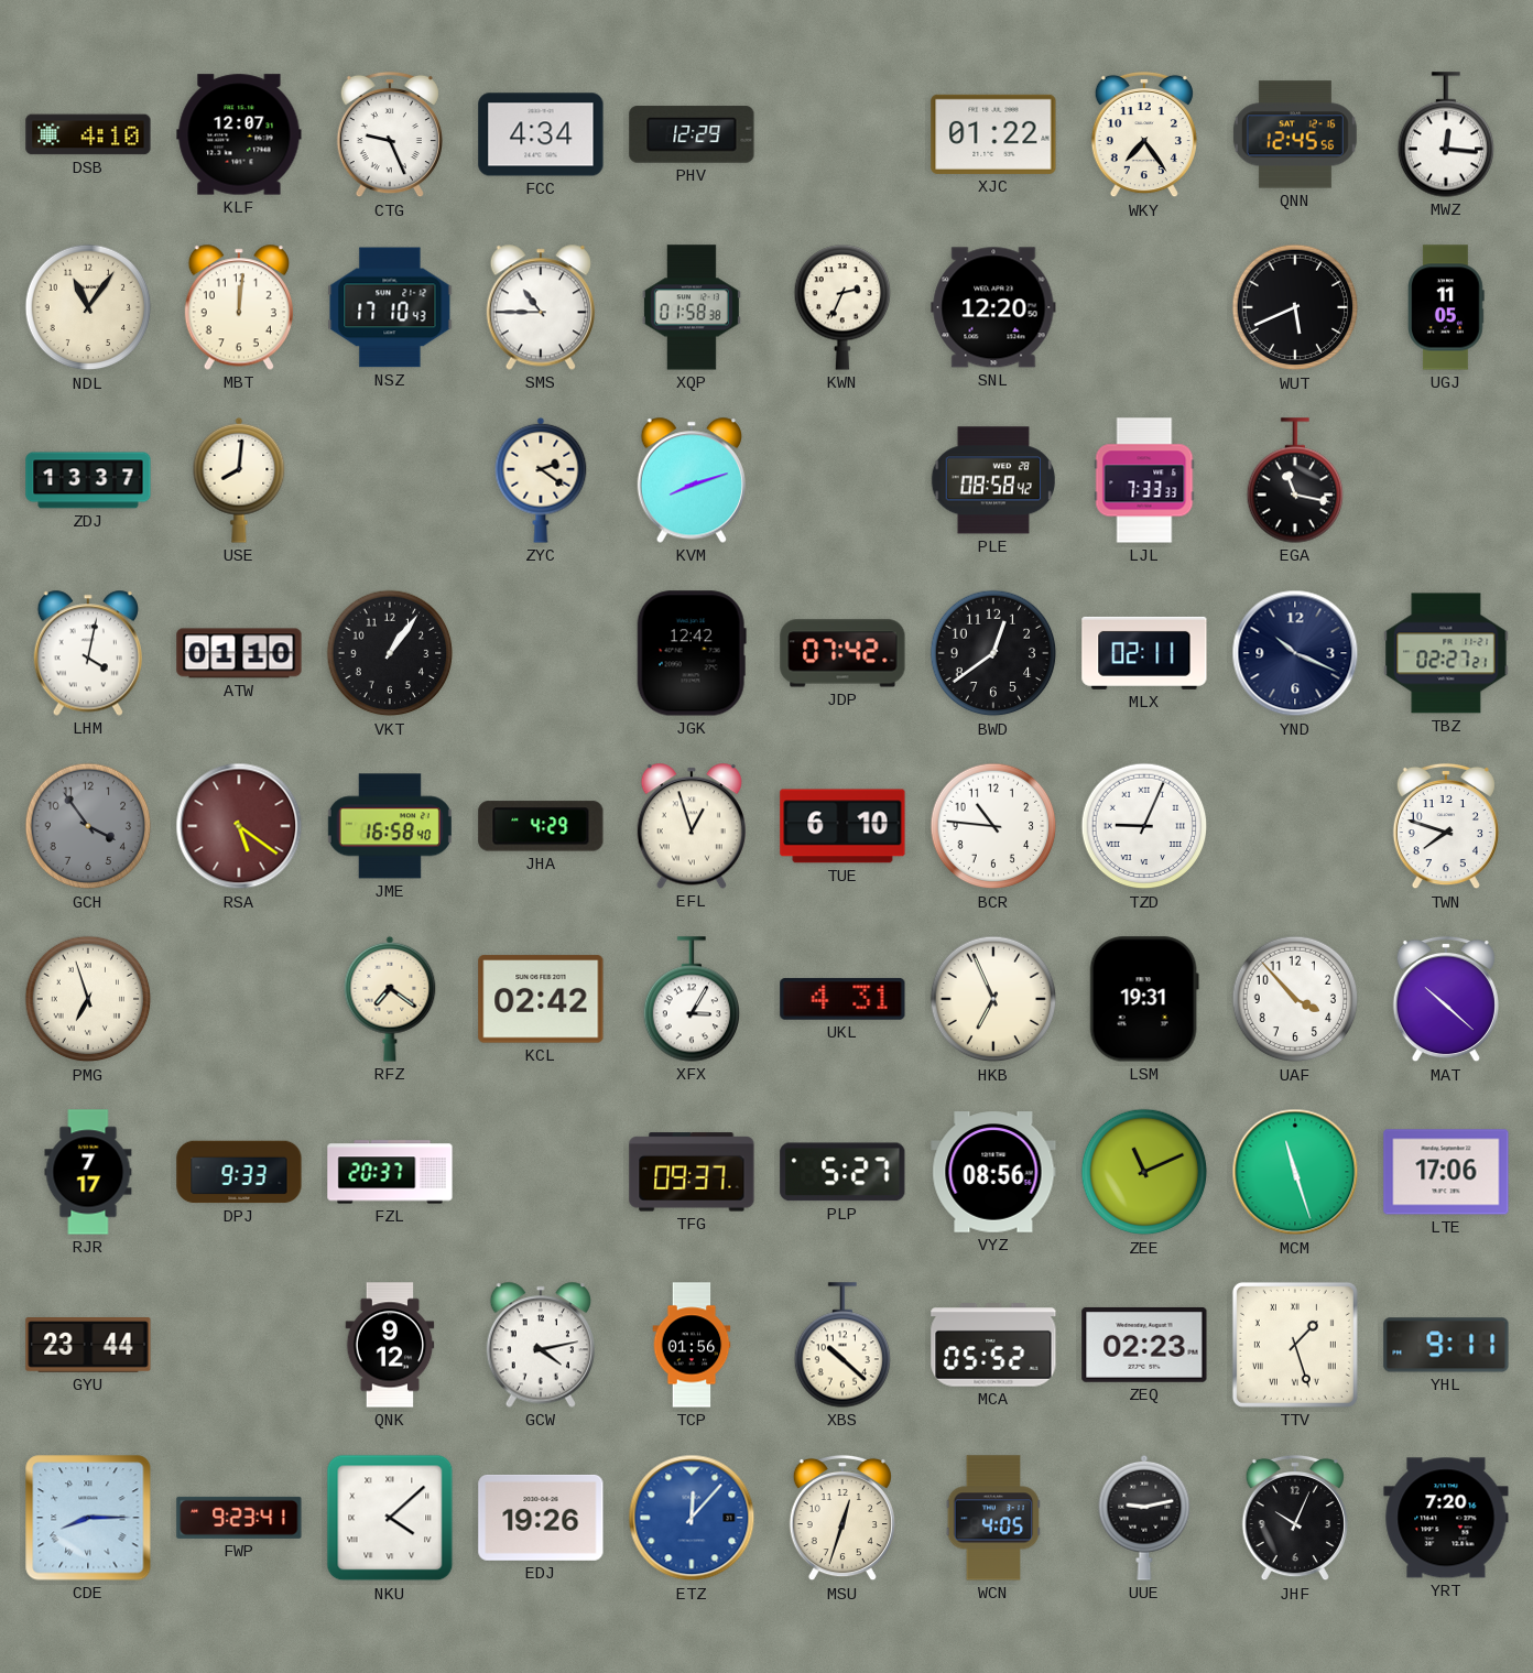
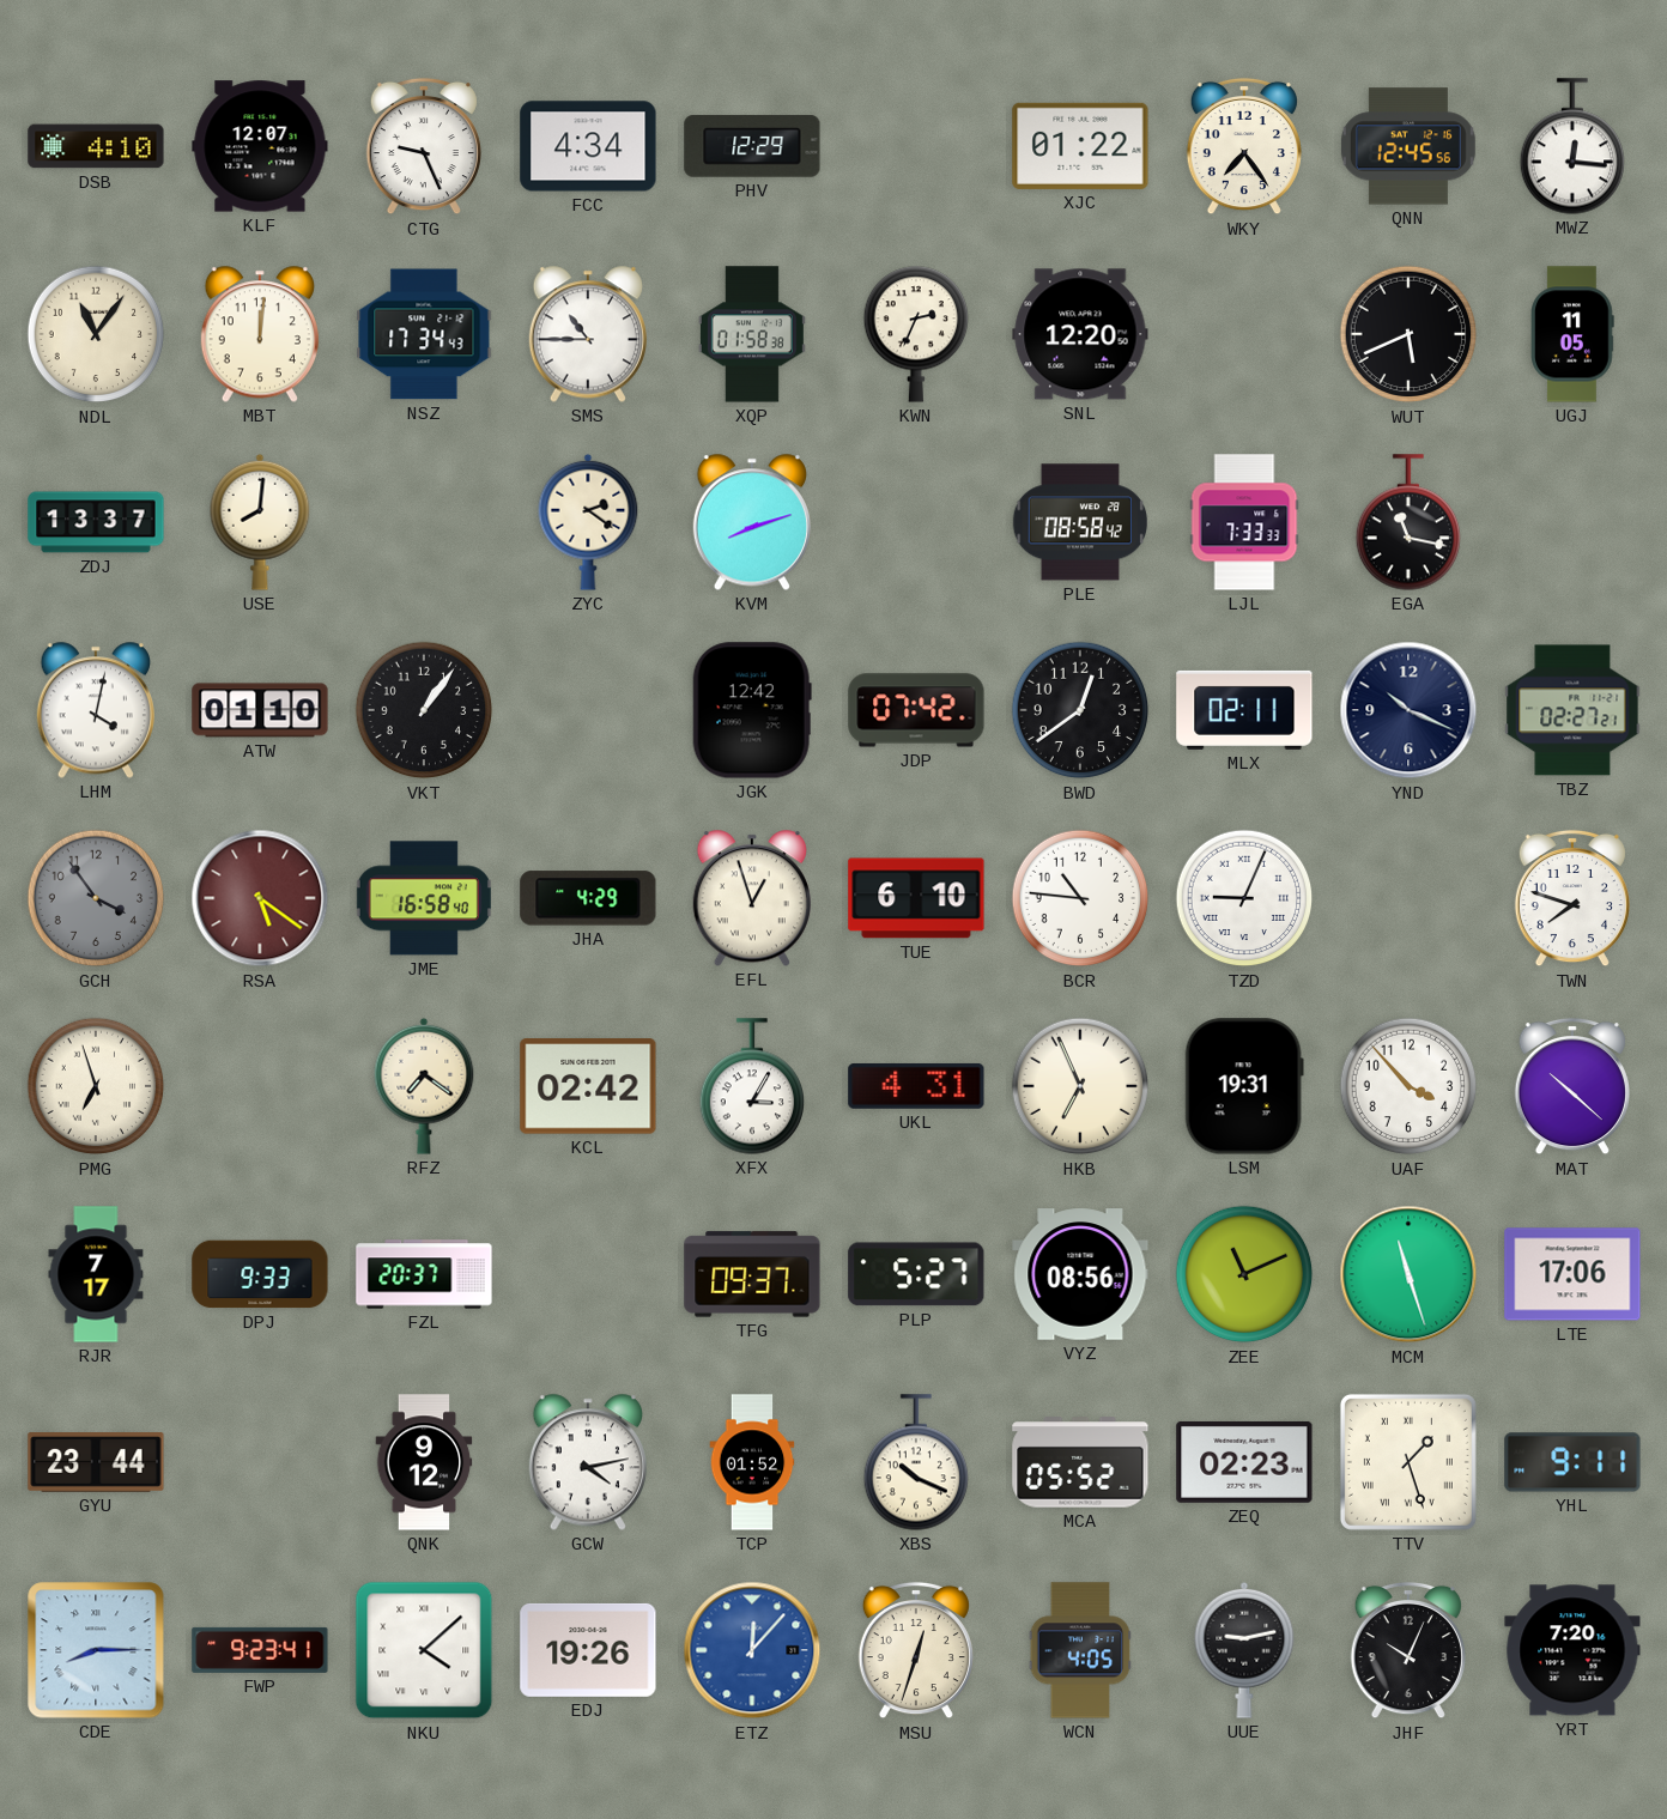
NSZ: 17:10 -> 17:34 (424, 334)
TCP: 01:56 -> 01:52 (752, 1462)
XBS: 10:22 -> 10:19 (915, 1462)
